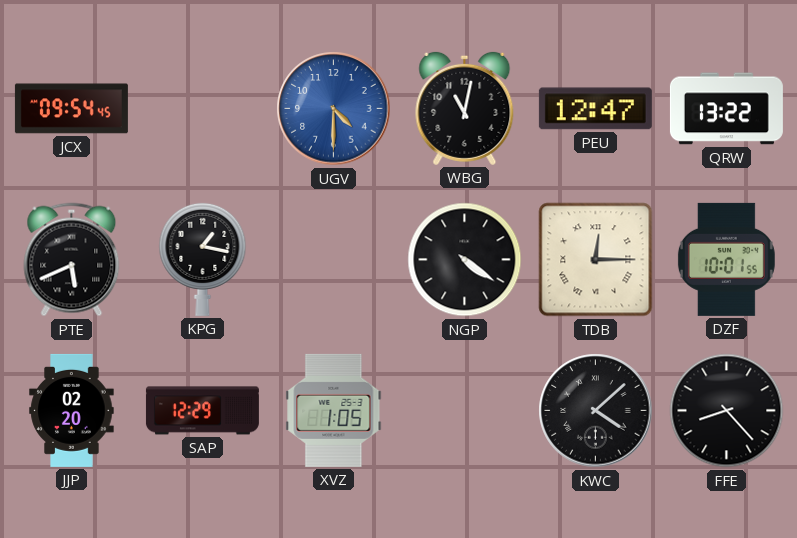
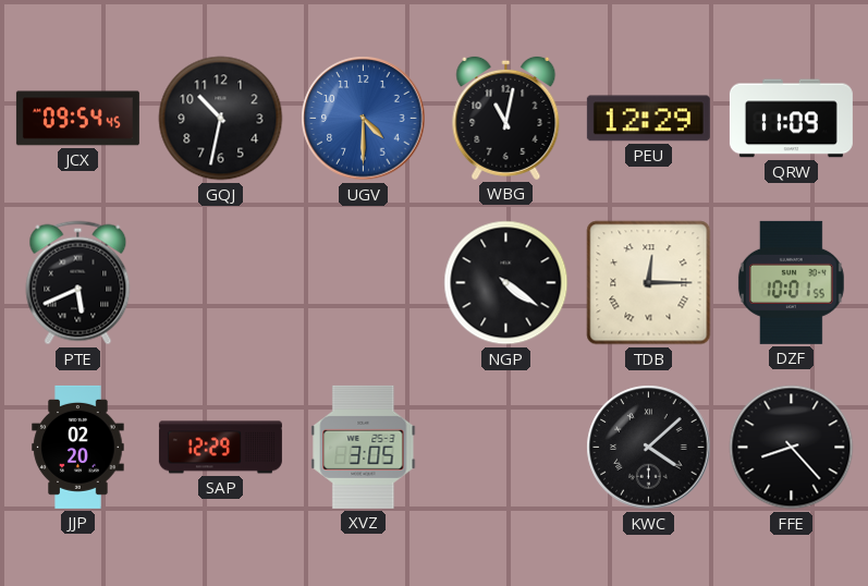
GQJ: none -> 10:32 (221, 119)
PEU: 12:47 -> 12:29 (648, 119)
QRW: 13:22 -> 11:09 (791, 119)
KPG: 1:17 -> none (203, 259)
XVZ: 1:05 -> 3:05 (364, 447)
